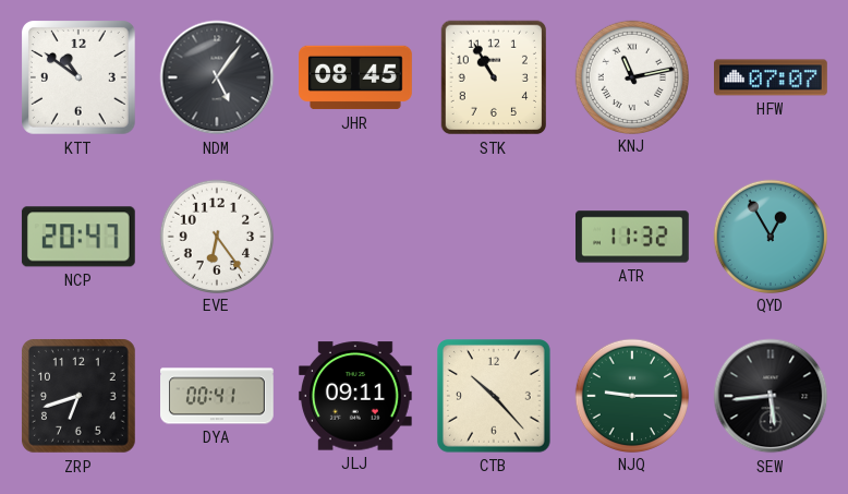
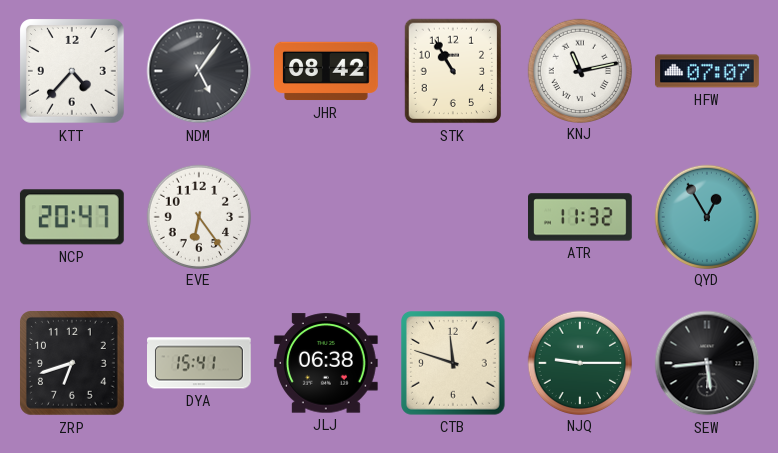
KTT: 10:51 -> 4:37 (73, 72)
JHR: 08:45 -> 08:42 (327, 71)
DYA: 00:41 -> 15:41 (200, 363)
JLJ: 09:11 -> 06:38 (326, 363)
CTB: 10:23 -> 11:48 (454, 364)
